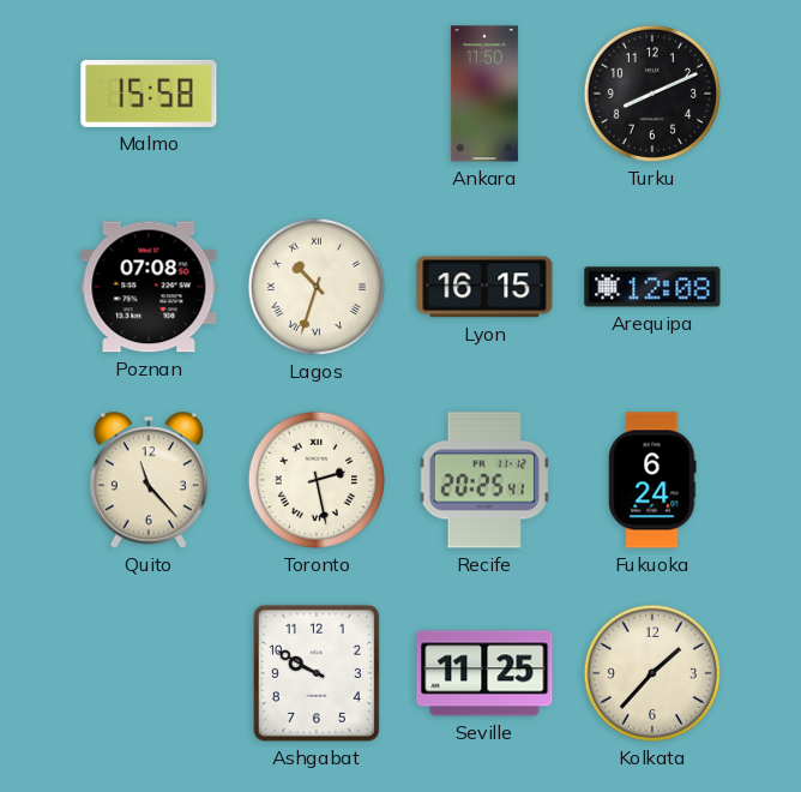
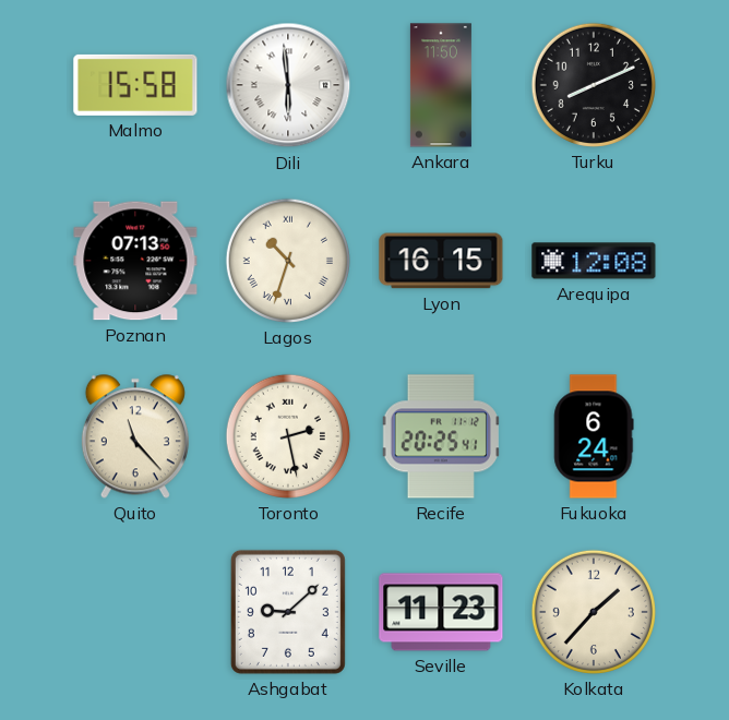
Dili: none -> 5:59 (288, 85)
Poznan: 07:08 -> 07:13 (135, 261)
Ashgabat: 9:50 -> 9:08 (288, 612)
Seville: 11:25 -> 11:23 (441, 612)
